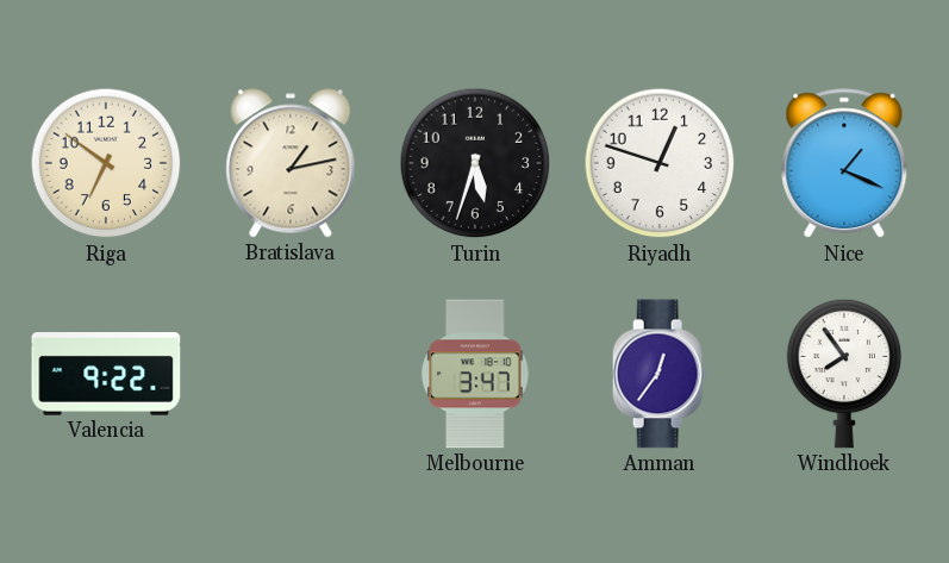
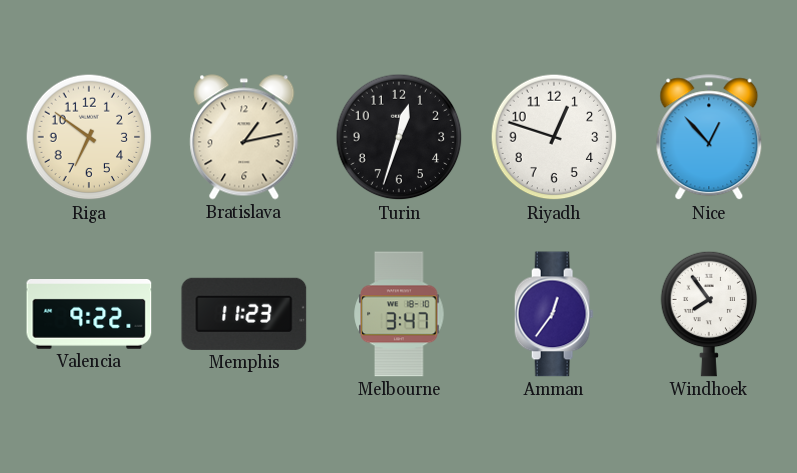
Turin: 5:33 -> 12:33 (399, 137)
Nice: 1:19 -> 12:53 (709, 138)
Memphis: none -> 11:23 (244, 314)
